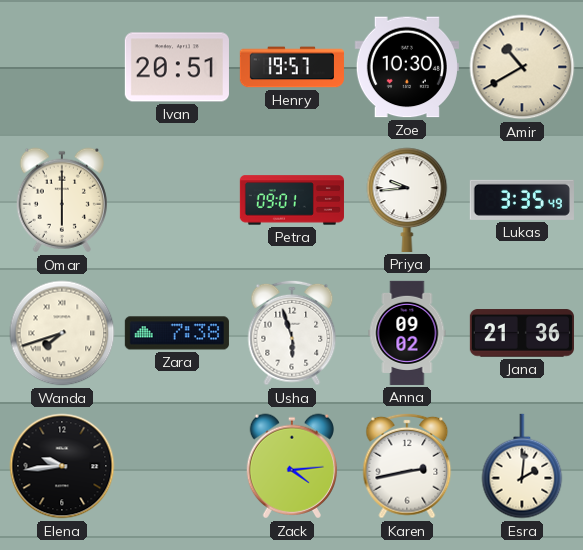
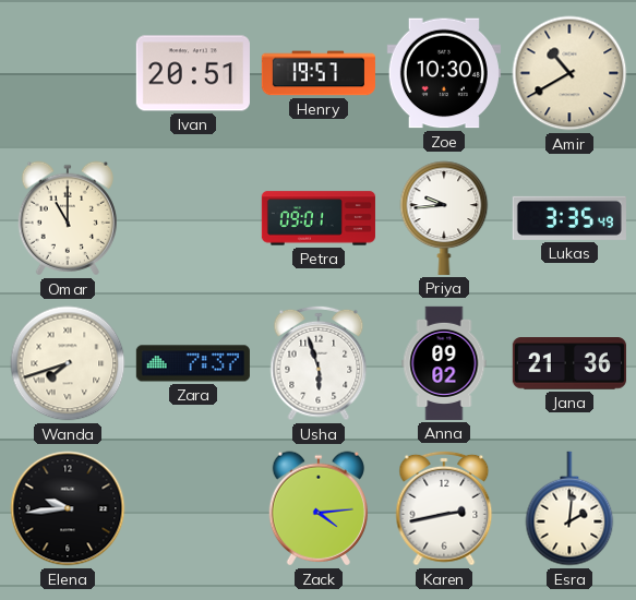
Omar: 6:00 -> 11:00 (67, 218)
Zara: 7:38 -> 7:37 (193, 363)
